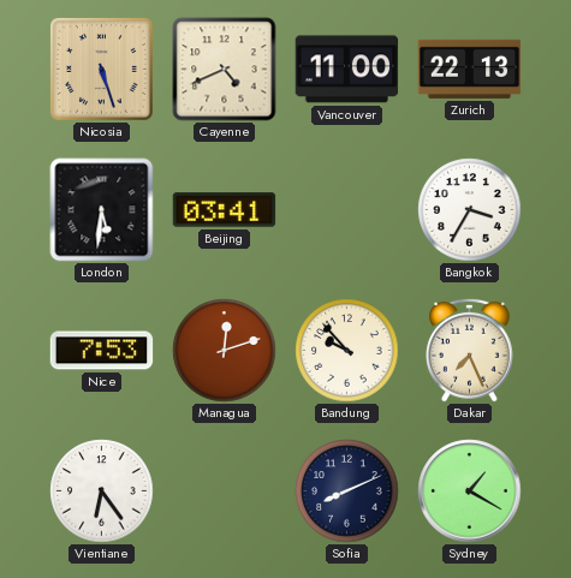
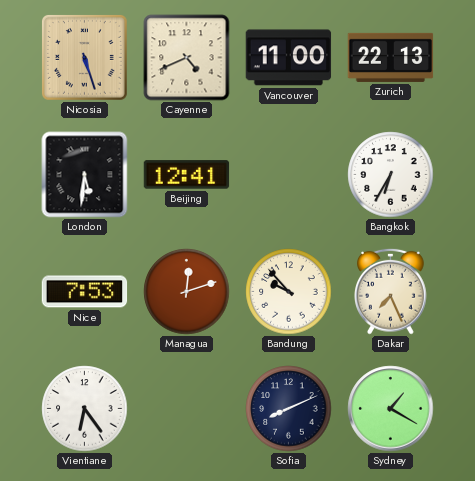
Beijing: 03:41 -> 12:41 (187, 175)
Bangkok: 3:35 -> 6:35 (391, 175)
